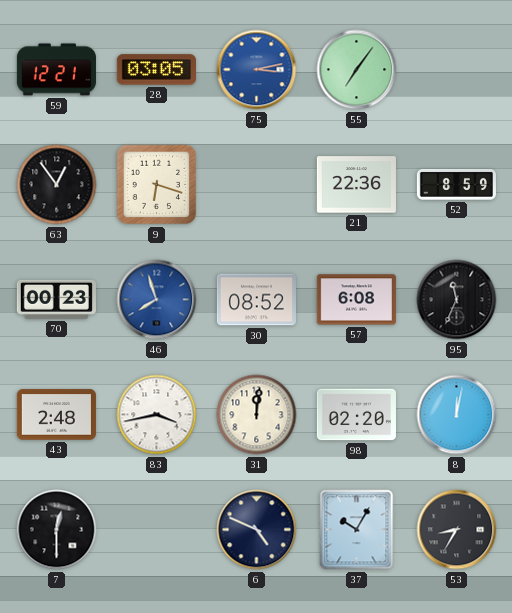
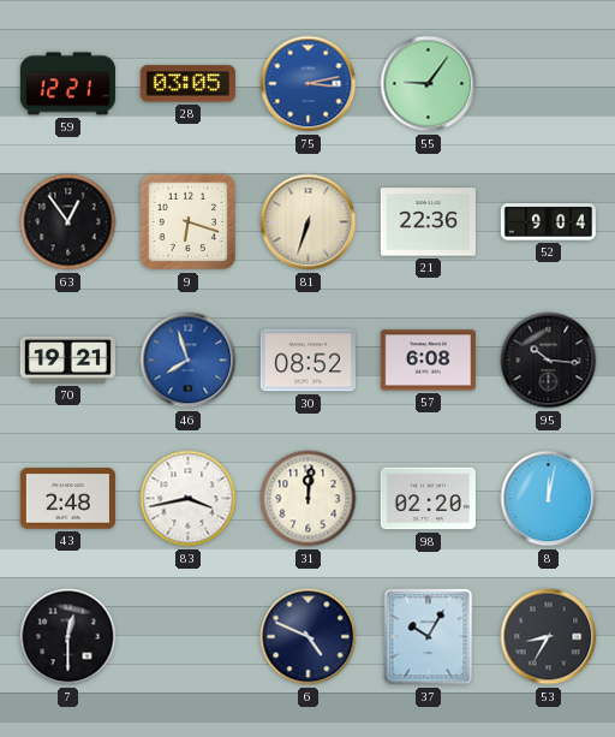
55: 7:06 -> 9:06 (429, 84)
81: none -> 6:33 (309, 222)
52: 8:59 -> 9:04 (548, 222)
70: 00:23 -> 19:21 (67, 359)
95: 11:34 -> 10:16 (549, 361)
